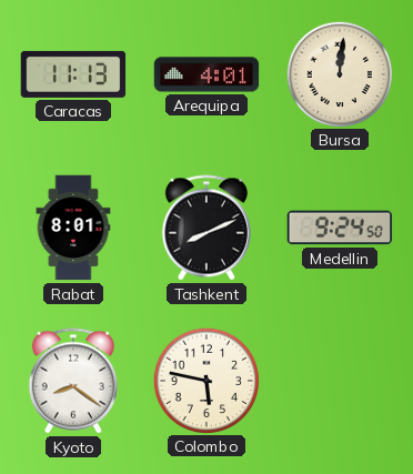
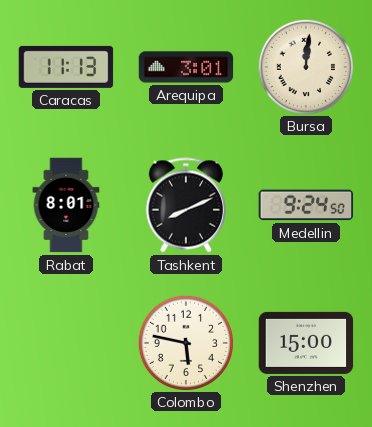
Arequipa: 4:01 -> 3:01 (186, 67)
Kyoto: 8:21 -> none (73, 381)
Shenzhen: none -> 15:00 (306, 343)
